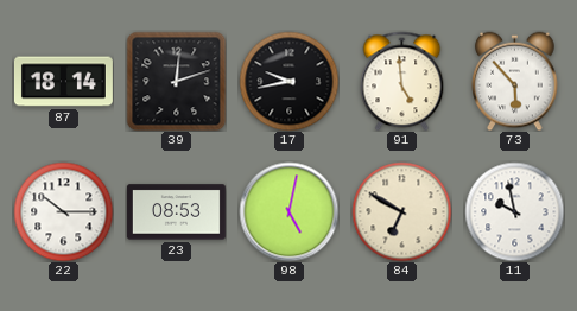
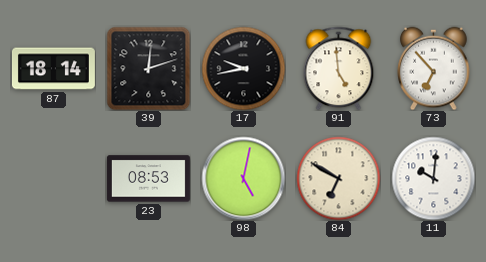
73: 5:53 -> 6:53 (434, 68)
22: 10:15 -> none (63, 211)
11: 9:58 -> 10:01 (433, 178)
